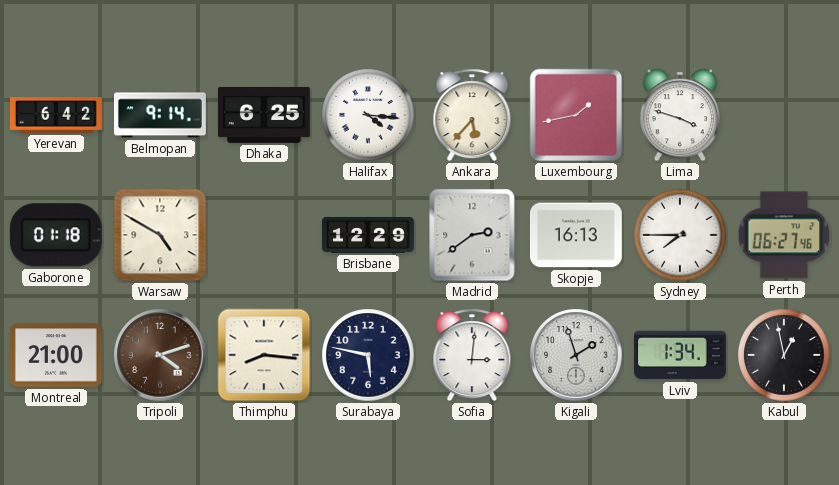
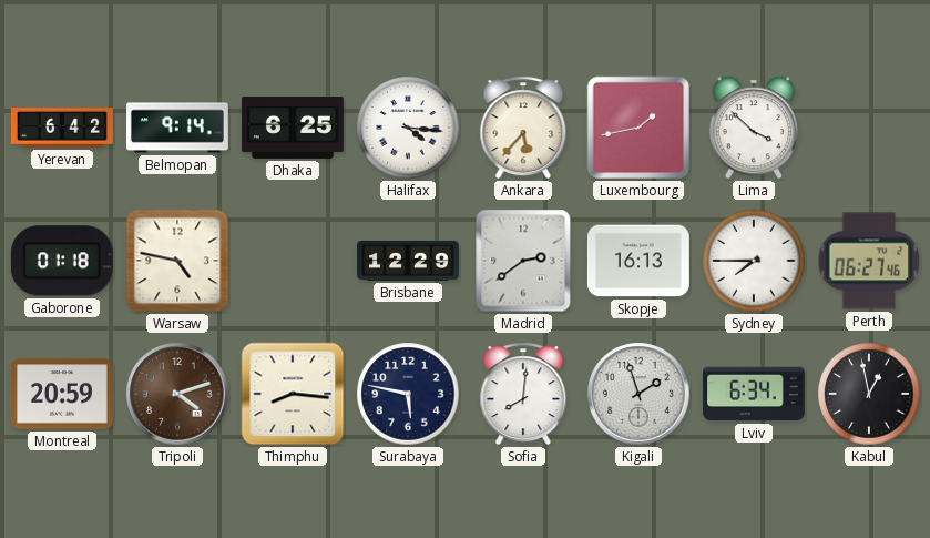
Lima: 3:48 -> 3:52 (754, 128)
Warsaw: 4:50 -> 4:47 (177, 261)
Montreal: 21:00 -> 20:59 (62, 394)
Sofia: 3:01 -> 8:01 (523, 394)
Lviv: 1:34 -> 6:34 (754, 394)
